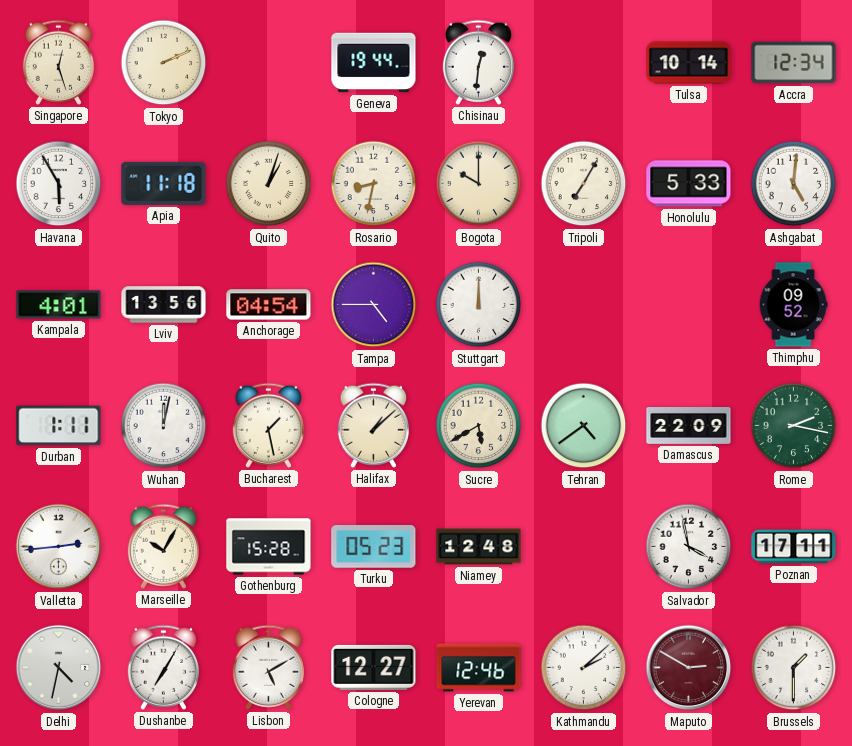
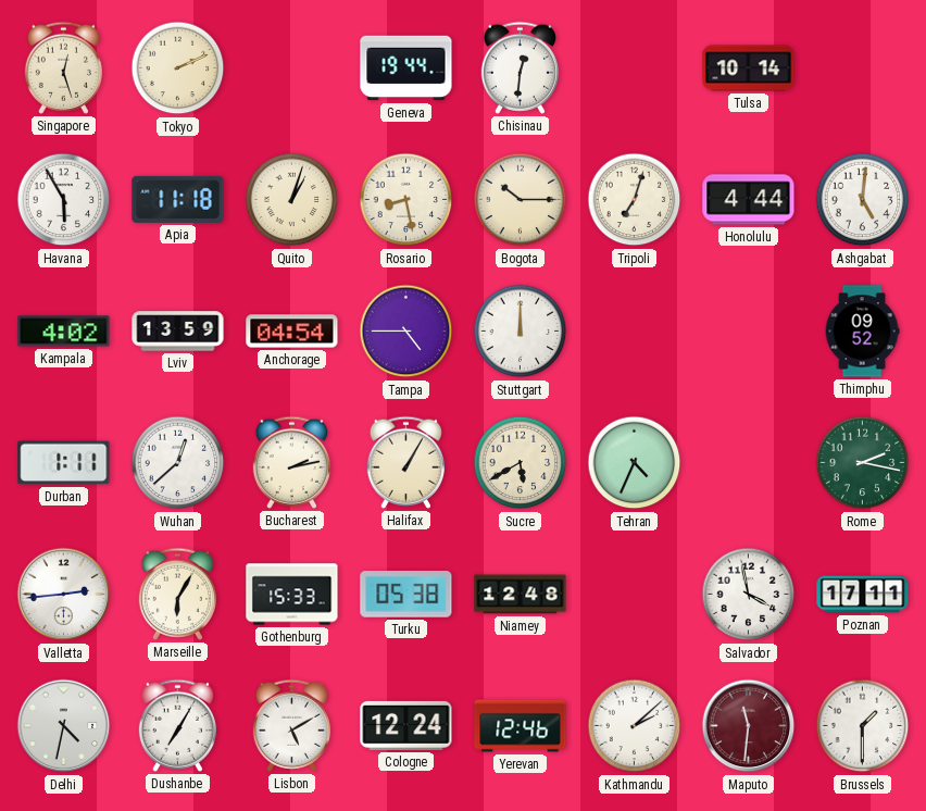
Accra: 12:34 -> none (794, 63)
Rosario: 8:32 -> 8:28 (406, 200)
Bogota: 10:00 -> 10:15 (521, 200)
Tripoli: 7:05 -> 7:03 (635, 200)
Honolulu: 5:33 -> 4:44 (749, 200)
Kampala: 4:01 -> 4:02 (64, 332)
Lviv: 13:56 -> 13:59 (178, 332)
Wuhan: 12:02 -> 12:38 (178, 463)
Bucharest: 1:28 -> 2:13 (291, 462)
Halifax: 1:08 -> 1:05 (405, 462)
Tehran: 4:39 -> 4:34 (635, 463)
Damascus: 22:09 -> none (689, 426)
Marseille: 10:05 -> 6:05 (177, 594)
Gothenburg: 15:28 -> 15:33 (292, 595)
Turku: 05:23 -> 05:38 (406, 595)
Cologne: 12:27 -> 12:24 (406, 725)
Maputo: 2:50 -> 11:31 (749, 726)
